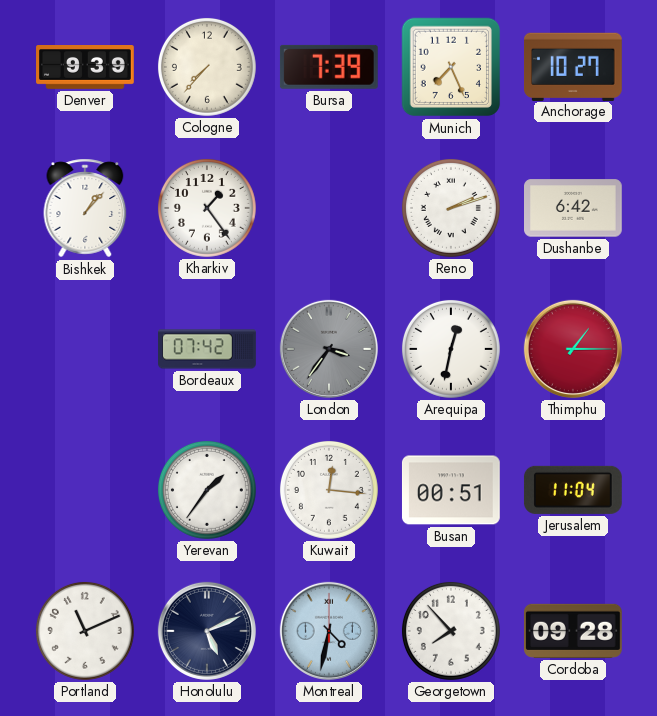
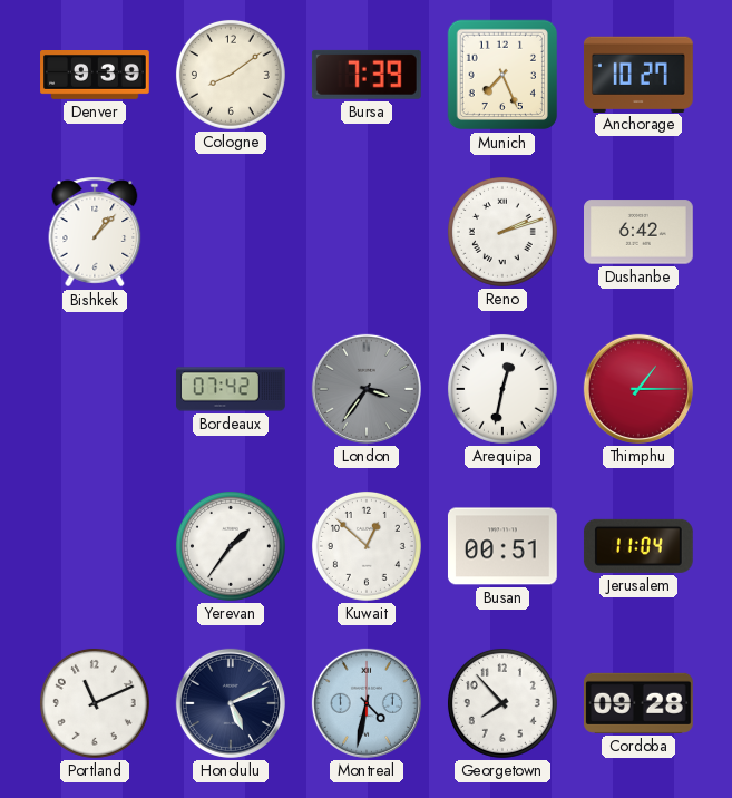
Cologne: 7:37 -> 8:09 (231, 75)
Kharkiv: 1:24 -> none (207, 208)
Kuwait: 12:16 -> 12:52 (367, 546)
